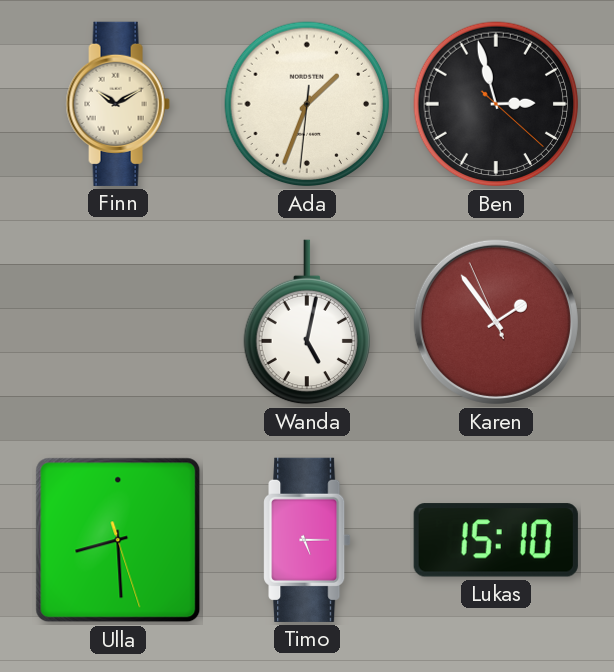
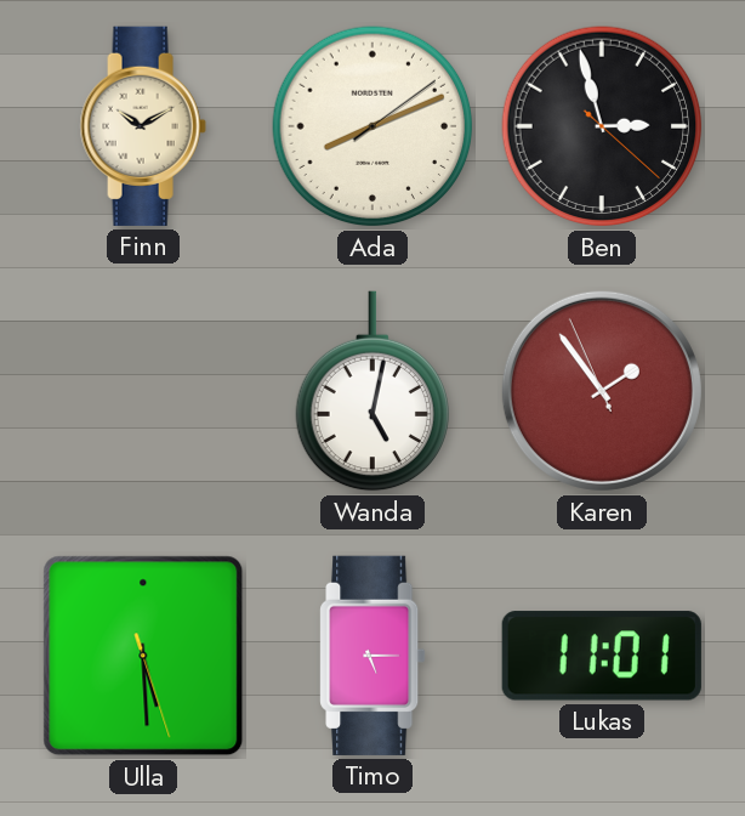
Ada: 1:33 -> 8:11 (373, 126)
Ulla: 8:29 -> 5:29 (143, 656)
Lukas: 15:10 -> 11:01 (602, 656)
